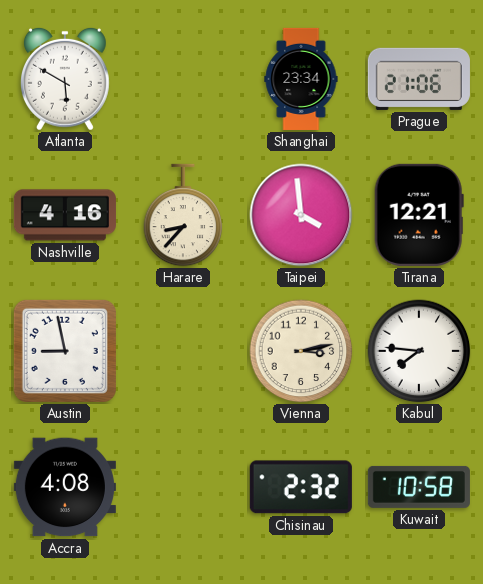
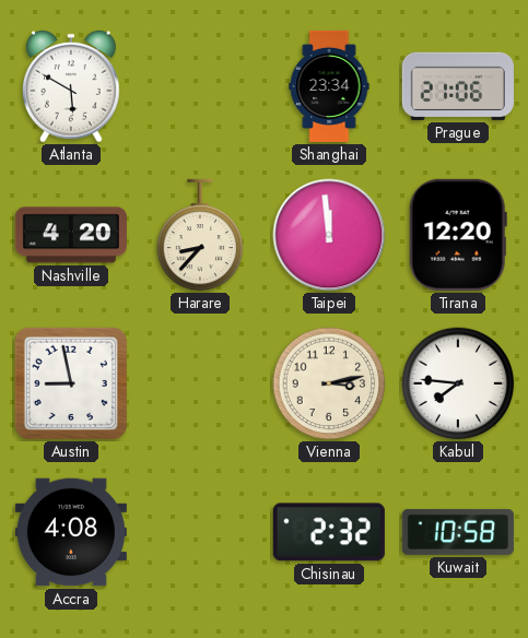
Nashville: 4:16 -> 4:20 (71, 235)
Taipei: 3:59 -> 11:59 (329, 235)
Tirana: 12:21 -> 12:20 (458, 235)
